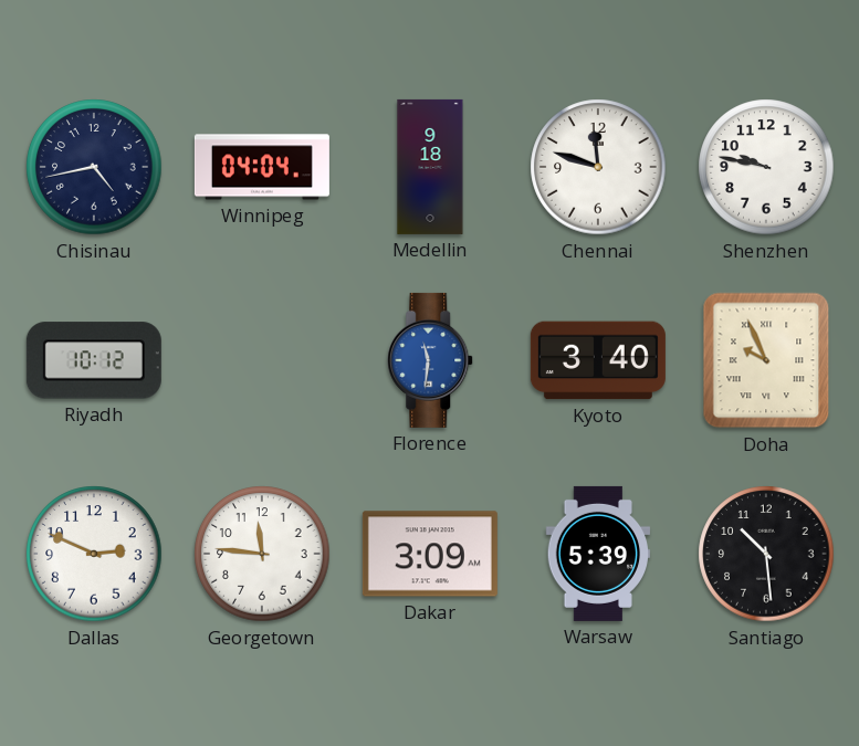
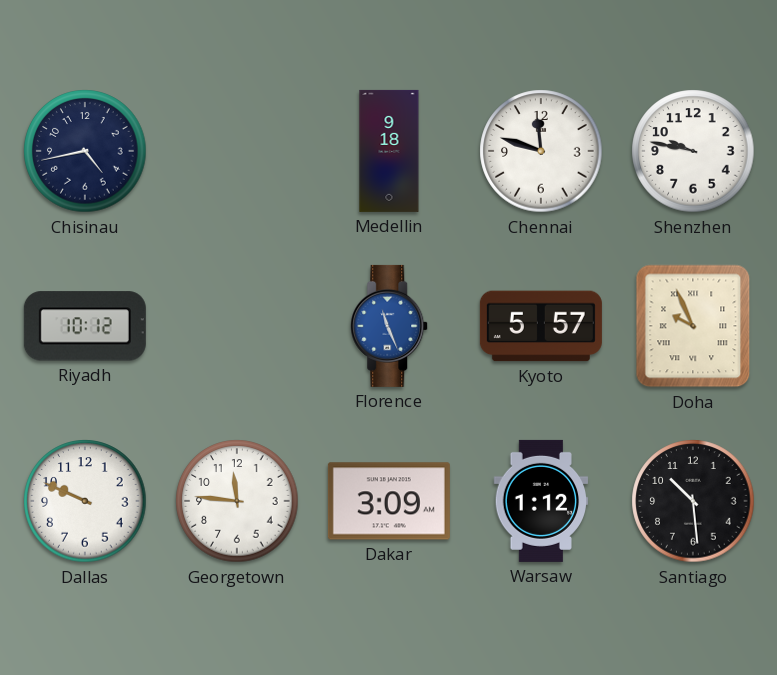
Winnipeg: 04:04 -> none (262, 167)
Florence: 11:31 -> 11:26 (390, 326)
Kyoto: 3:40 -> 5:57 (541, 326)
Dallas: 2:49 -> 9:49 (85, 501)
Warsaw: 5:39 -> 1:12 (541, 501)
